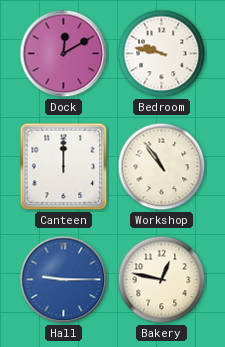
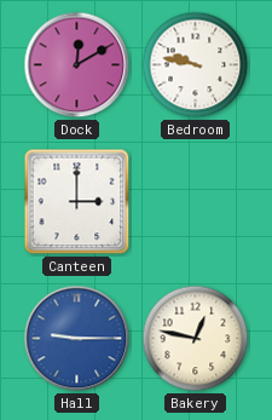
Canteen: 12:00 -> 3:00 (77, 202)
Workshop: 10:54 -> none (162, 167)
